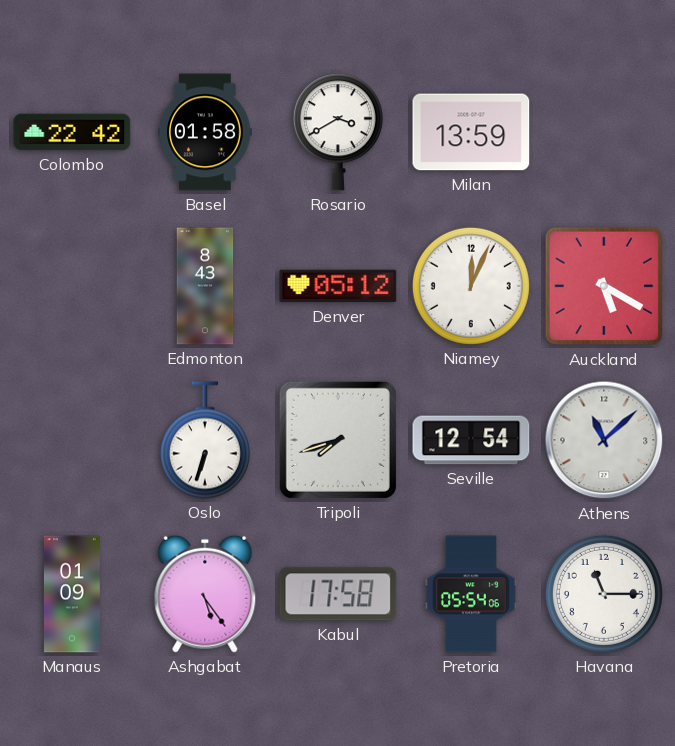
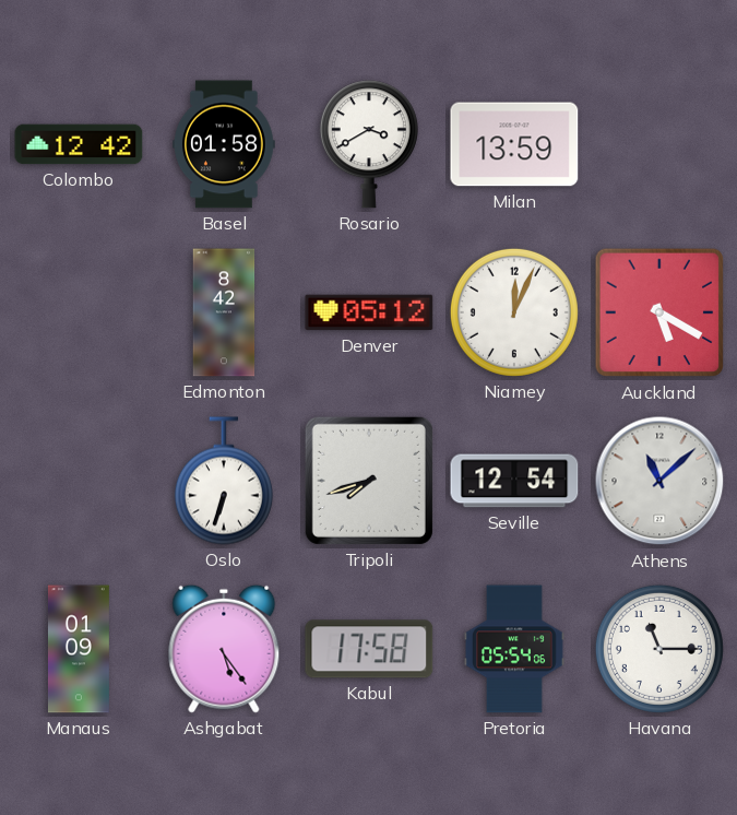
Colombo: 22:42 -> 12:42 (79, 144)
Edmonton: 8:43 -> 8:42 (224, 312)
